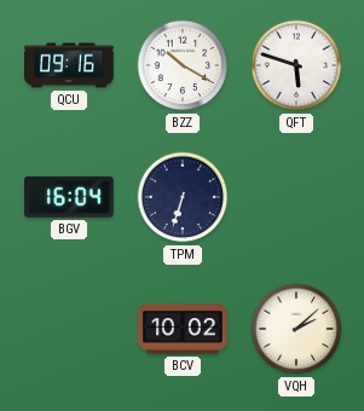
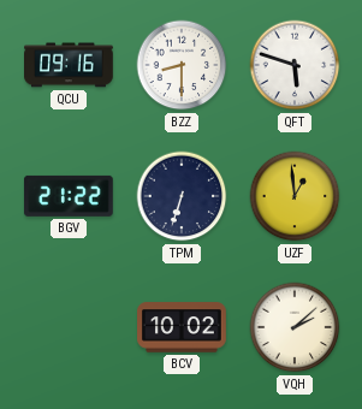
BZZ: 10:20 -> 8:30 (182, 65)
BGV: 16:04 -> 21:22 (69, 196)
UZF: none -> 12:59 (295, 196)
